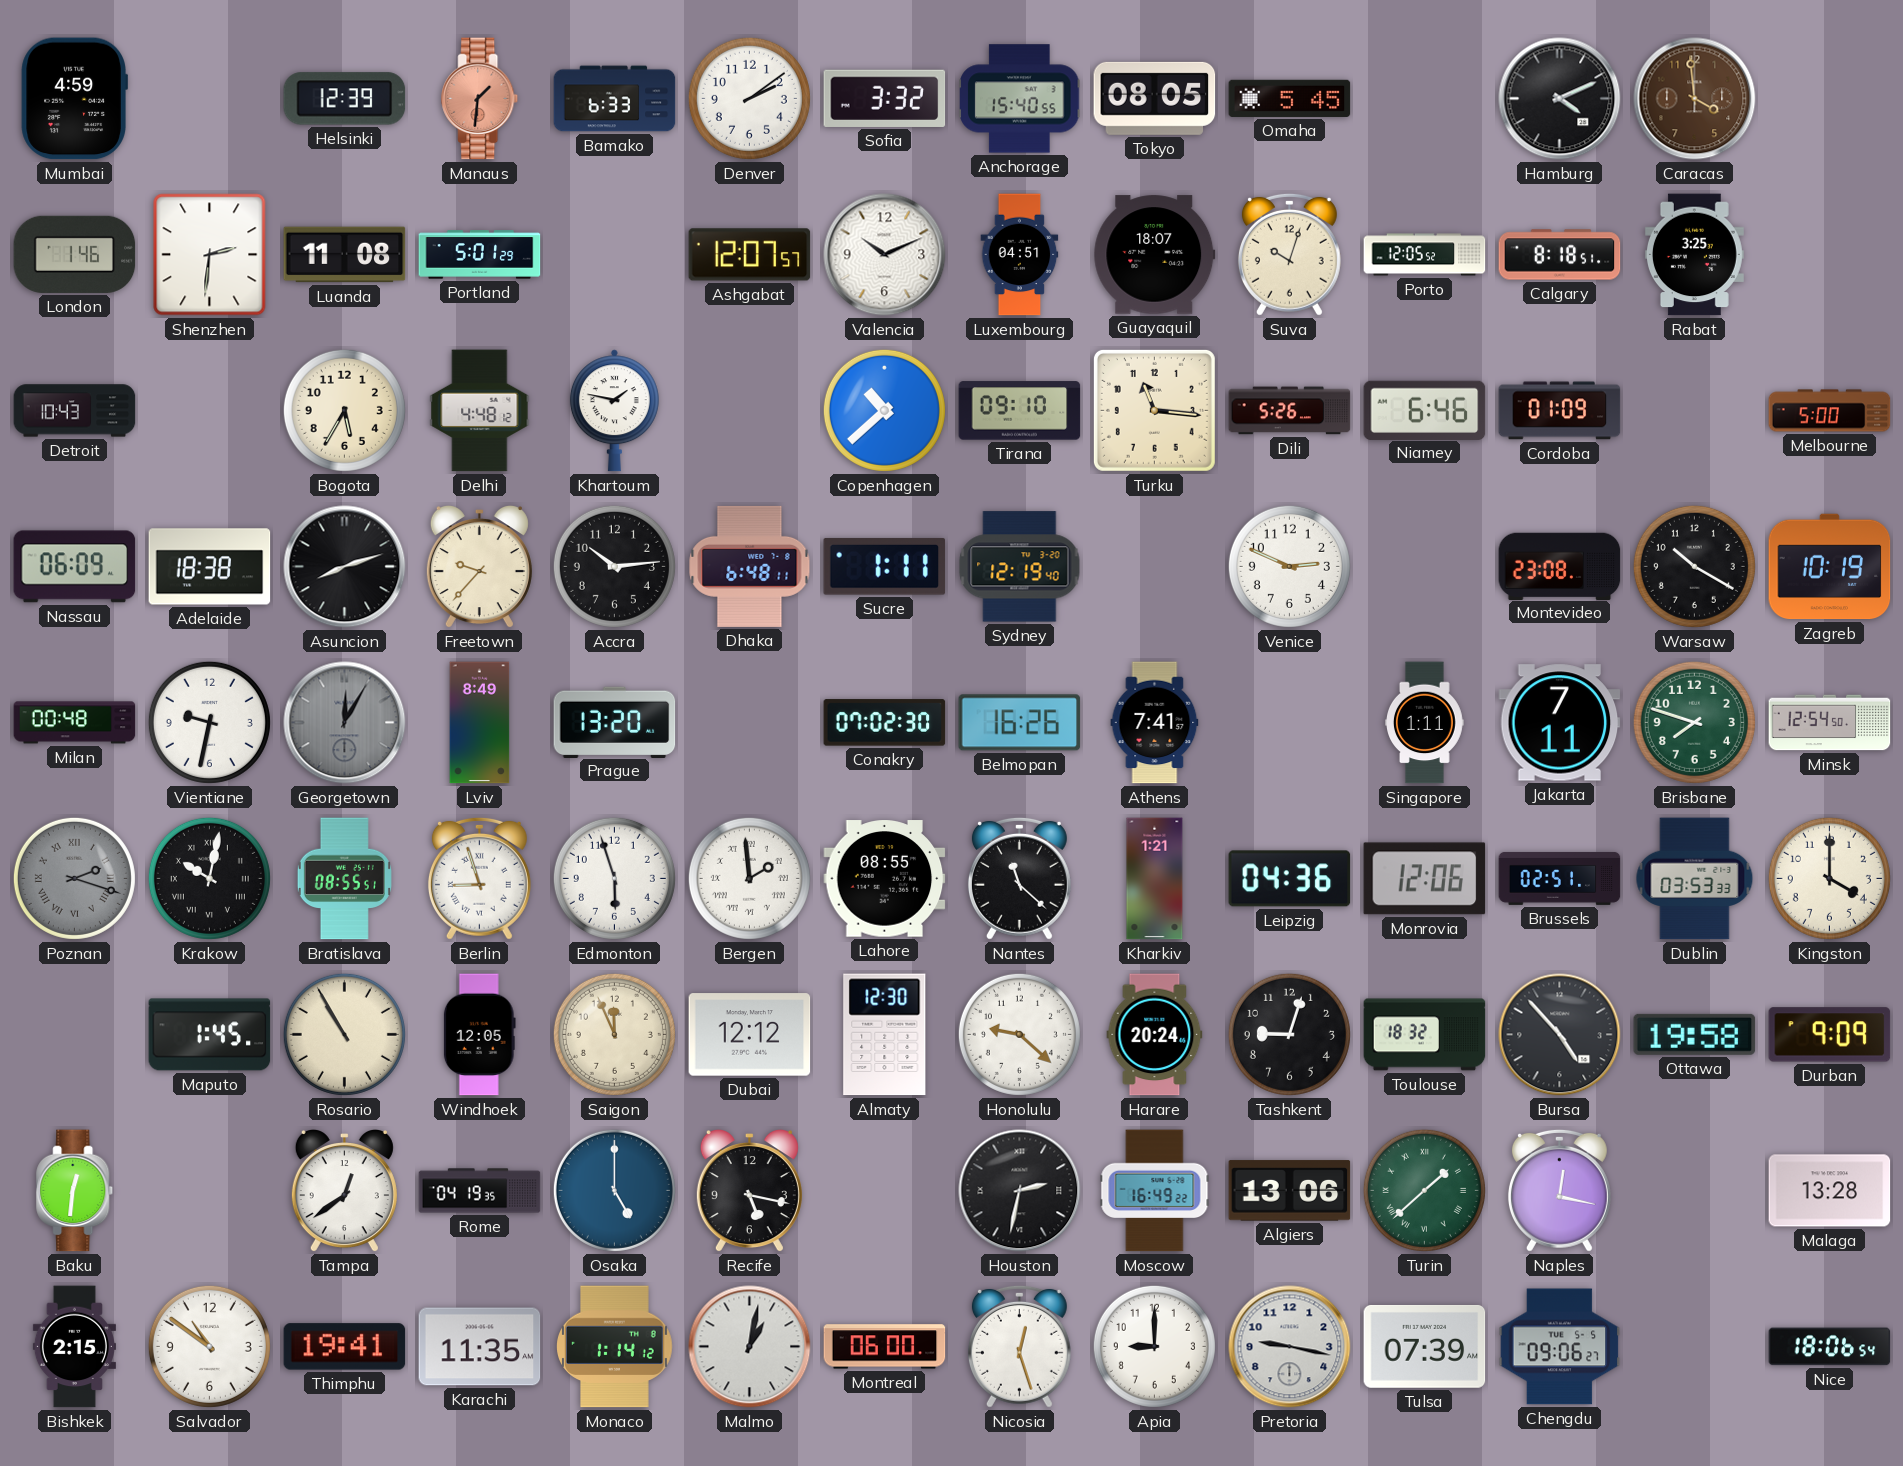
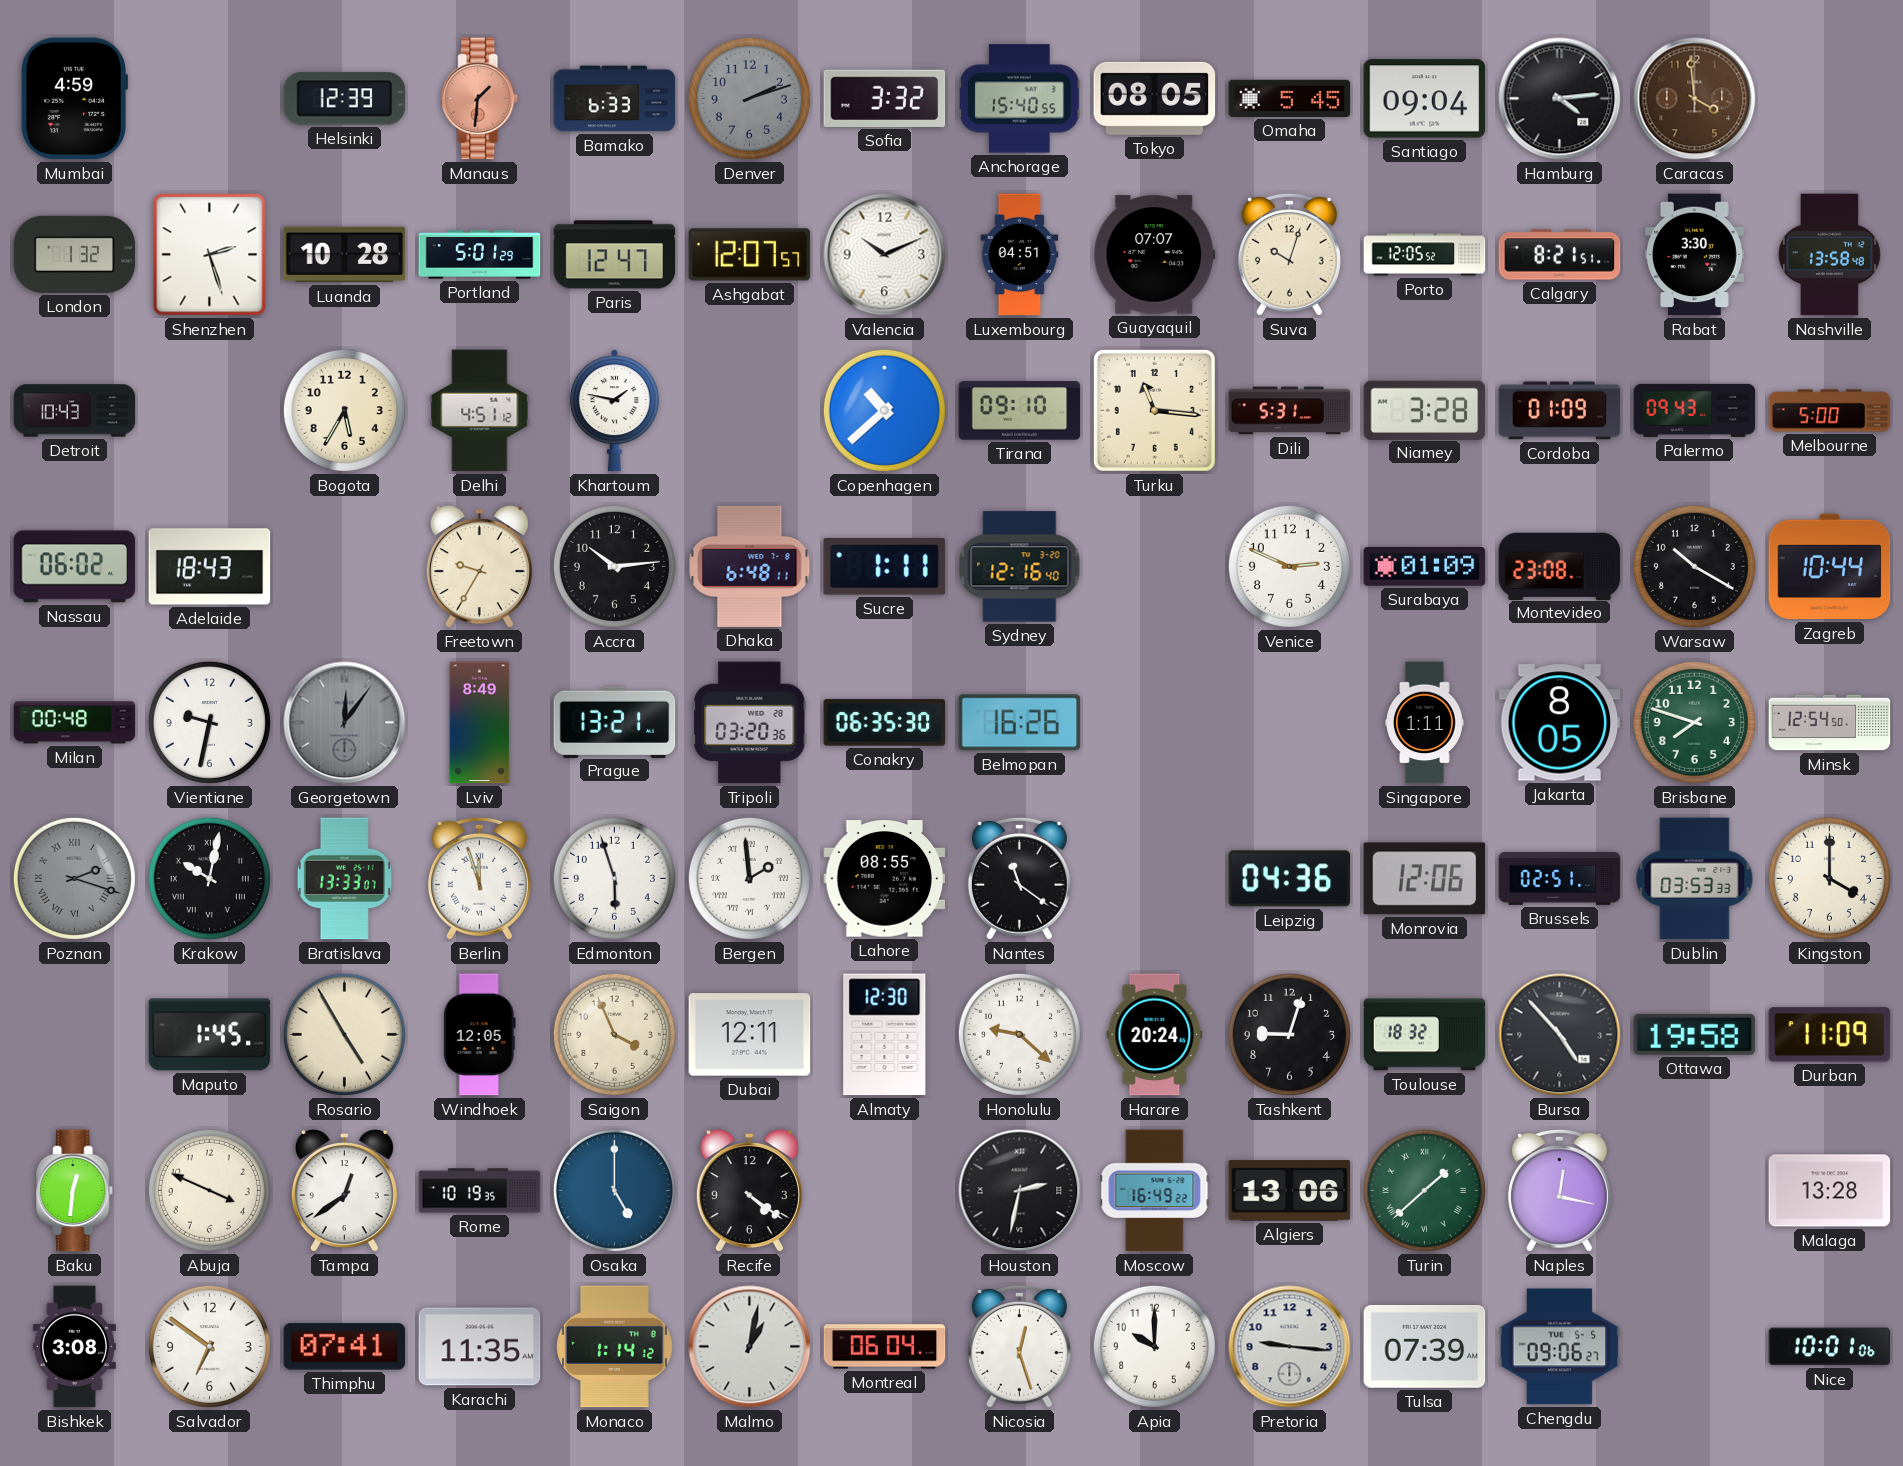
Denver: 2:09 -> 2:12 (749, 98)
Denver dial: white -> grey (749, 98)
Santiago: none -> 09:04 (1425, 99)
Hamburg: 4:11 -> 4:14 (1560, 99)
London: 1:46 -> 1:32 (75, 254)
Shenzhen: 2:31 -> 2:27 (210, 255)
Luanda: 11:08 -> 10:28 (345, 255)
Paris: none -> 12:47 (615, 255)
Guayaquil: 18:07 -> 07:07 (1155, 255)
Calgary: 8:18 -> 8:21 (1560, 255)
Rabat: 3:25 -> 3:30 (1694, 255)
Nashville: none -> 13:58 (1829, 255)
Delhi: 4:48 -> 4:51 (480, 411)
Dili: 5:26 -> 5:31 (1290, 411)
Niamey: 6:46 -> 3:28 (1425, 410)
Palermo: none -> 09:43 (1695, 410)
Nassau: 06:09 -> 06:02 (75, 567)
Adelaide: 18:38 -> 18:43 (210, 567)
Asuncion: 8:12 -> none (345, 567)
Freetown: 9:37 -> 9:35 (479, 568)
Sydney: 12:19 -> 12:16 (1020, 567)
Surabaya: none -> 01:09 (1425, 567)
Zagreb: 10:19 -> 10:44 (1830, 567)
Georgetown: 12:05 -> 12:06 (345, 723)
Prague: 13:20 -> 13:21 (615, 722)
Tripoli: none -> 03:20 (750, 723)
Conakry: 07:02 -> 06:35 (885, 723)
Athens: 7:41 -> none (1155, 723)
Jakarta: 7:11 -> 8:05 (1560, 723)
Bratislava: 08:55 -> 13:33 (344, 879)
Berlin: 8:57 -> 11:57 (479, 878)
Nantes: 11:22 -> 11:21 (1019, 878)
Kharkiv: 1:21 -> none (1155, 879)
Rosario: 10:55 -> 4:55 (344, 1034)
Saigon: 11:56 -> 3:56 (614, 1034)
Dubai: 12:12 -> 12:11 (750, 1035)
Durban: 9:09 -> 11:09 (1830, 1035)
Abuja: none -> 3:49 (209, 1190)
Rome: 04:19 -> 10:19 (480, 1191)
Recife: 5:17 -> 4:21 (749, 1192)
Bishkek: 2:15 -> 3:08 (74, 1347)
Salvador: 10:51 -> 6:51 (209, 1346)
Thimphu: 19:41 -> 07:41 (345, 1347)
Montreal: 06:00 -> 06:04 (885, 1347)
Apia: 9:00 -> 10:00 (1154, 1346)
Pretoria: 9:17 -> 9:16 (1290, 1347)
Nice: 18:06 -> 10:01 (1830, 1347)
